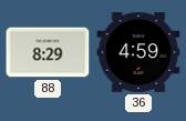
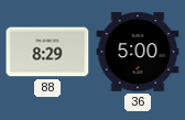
36: 4:59 -> 5:00 (138, 53)
